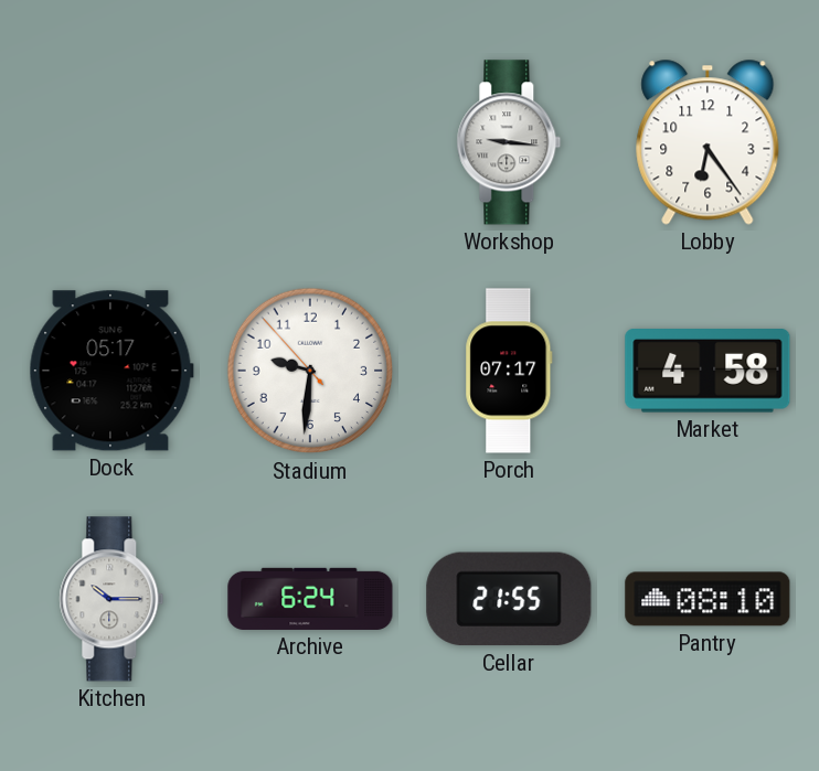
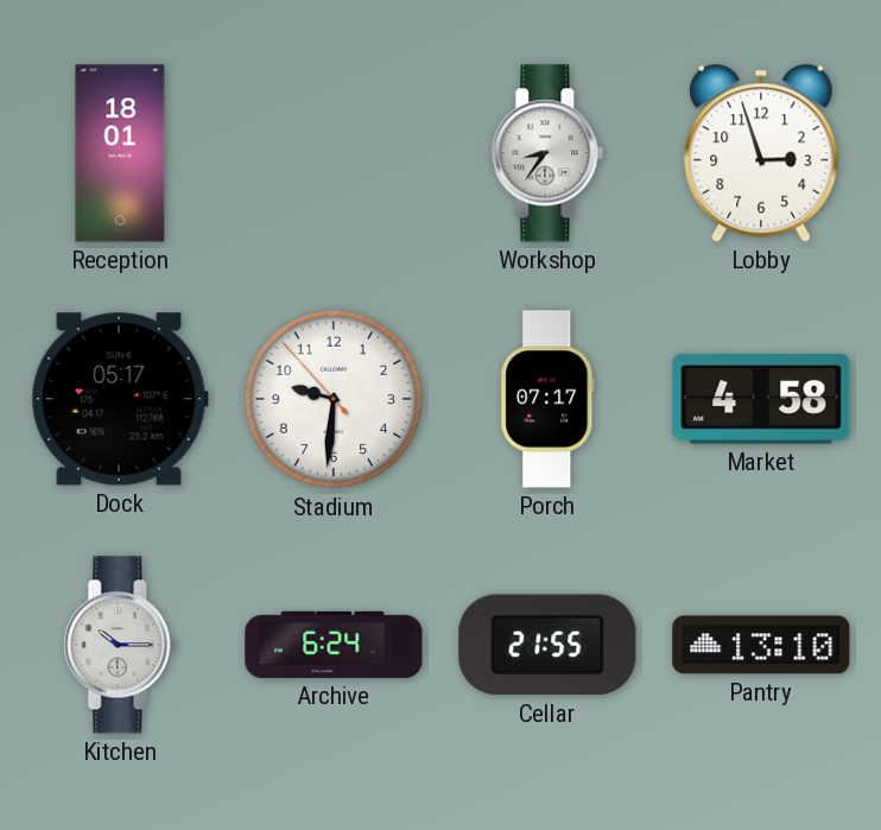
Reception: none -> 18:01 (120, 153)
Workshop: 9:16 -> 8:36 (547, 153)
Lobby: 6:24 -> 2:57 (761, 153)
Pantry: 08:10 -> 13:10 (761, 645)
